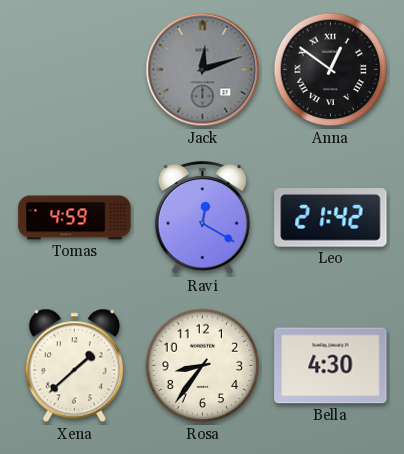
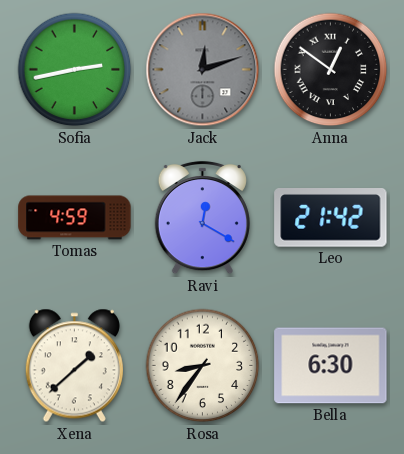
Sofia: none -> 2:43 (75, 70)
Bella: 4:30 -> 6:30 (331, 366)
